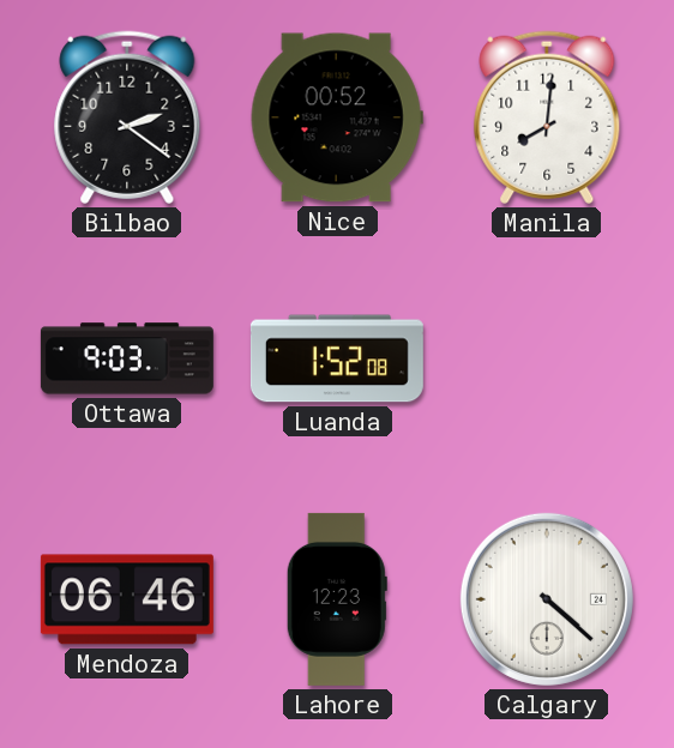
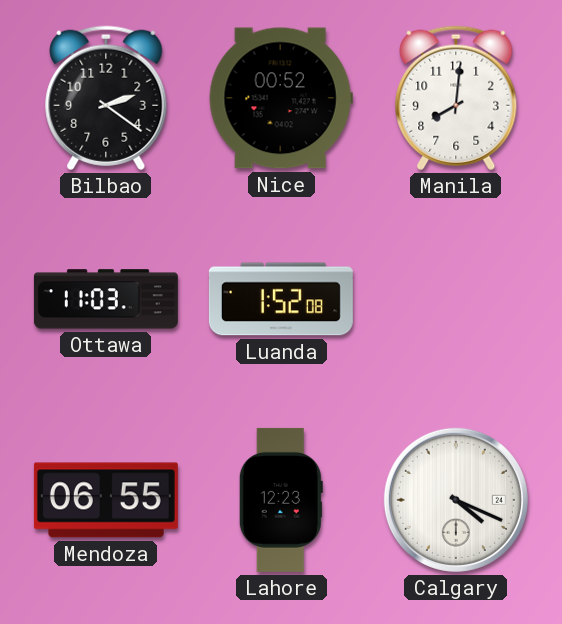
Ottawa: 9:03 -> 11:03 (106, 299)
Mendoza: 06:46 -> 06:55 (106, 500)
Calgary: 4:22 -> 4:19 (456, 500)
